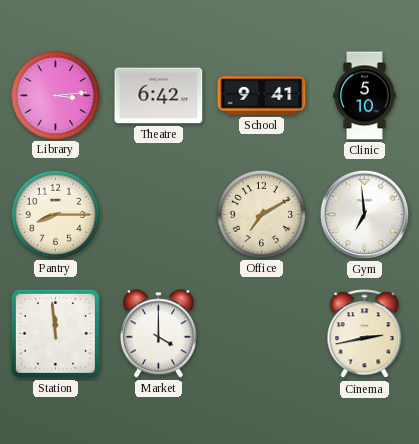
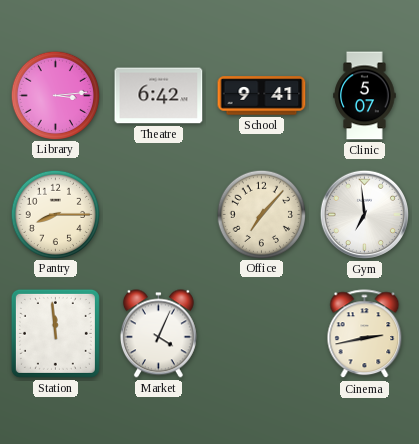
Clinic: 5:10 -> 5:07 (365, 96)
Office: 7:10 -> 7:07 (261, 214)
Market: 4:00 -> 4:04 (158, 334)
